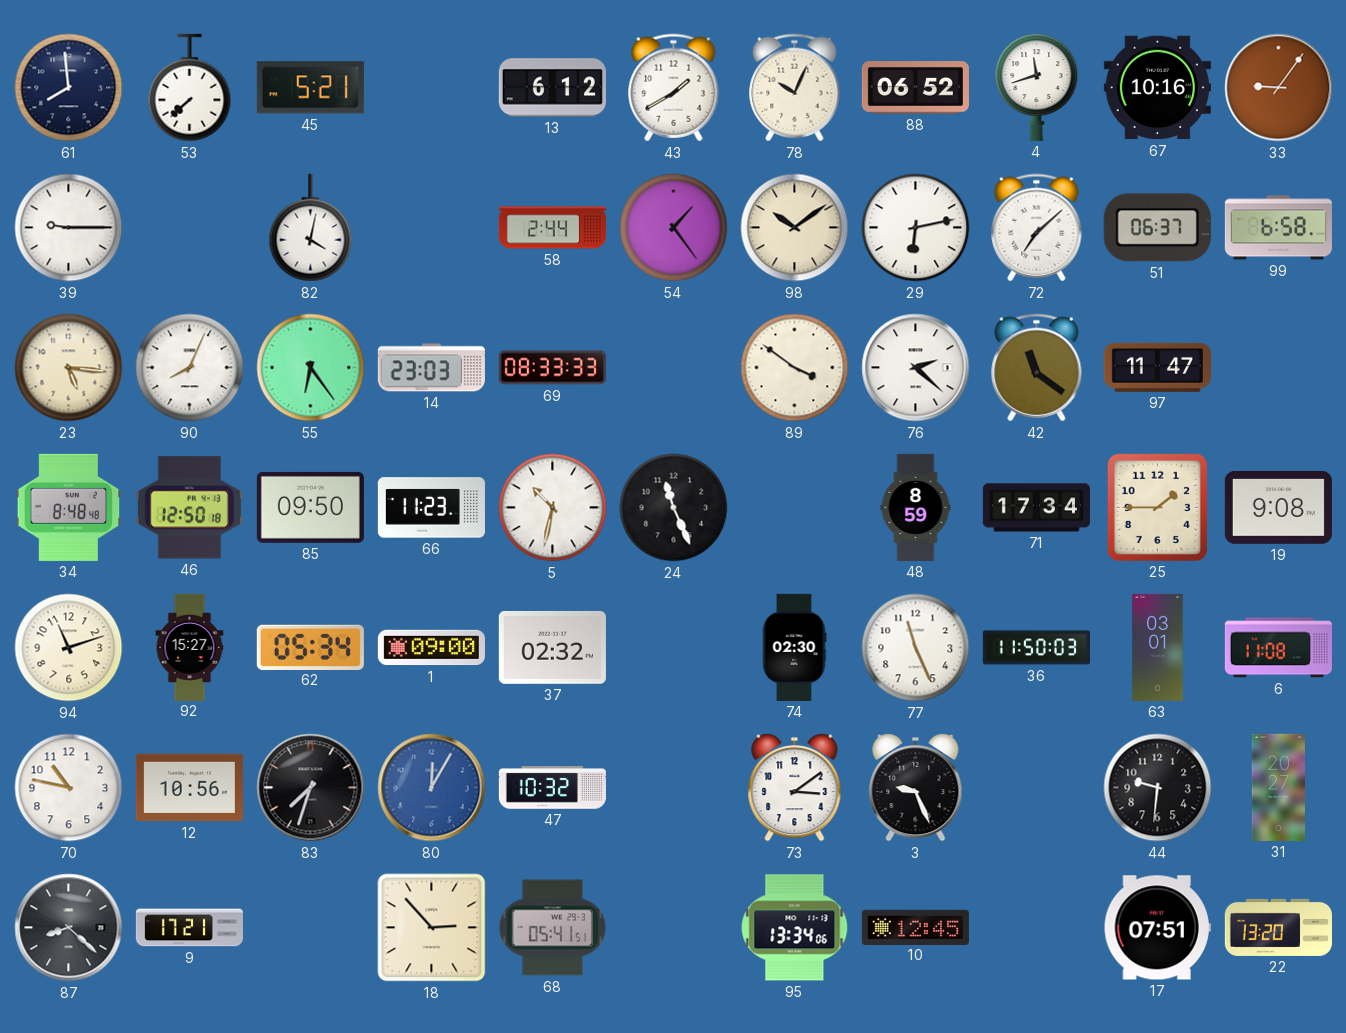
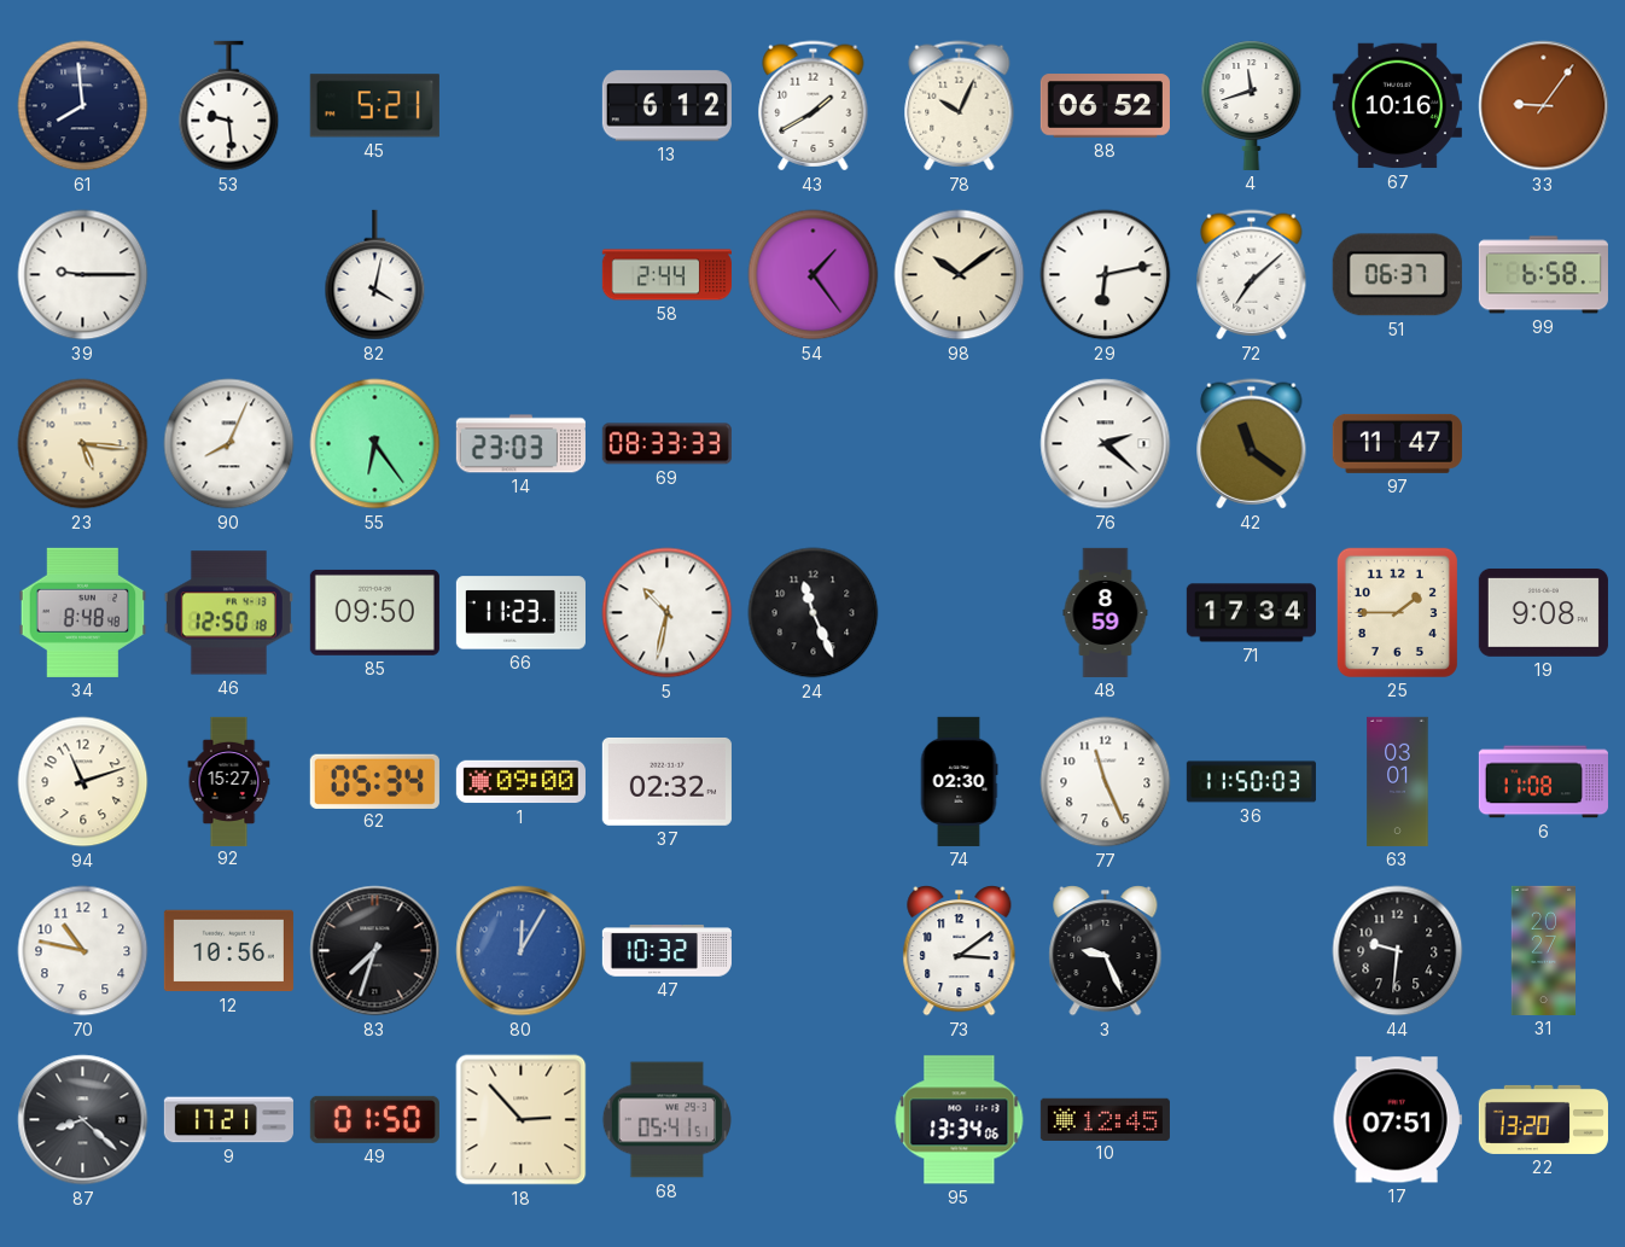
53: 7:38 -> 9:29 (229, 106)
89: 3:51 -> none (795, 368)
49: none -> 01:50 (374, 1119)
